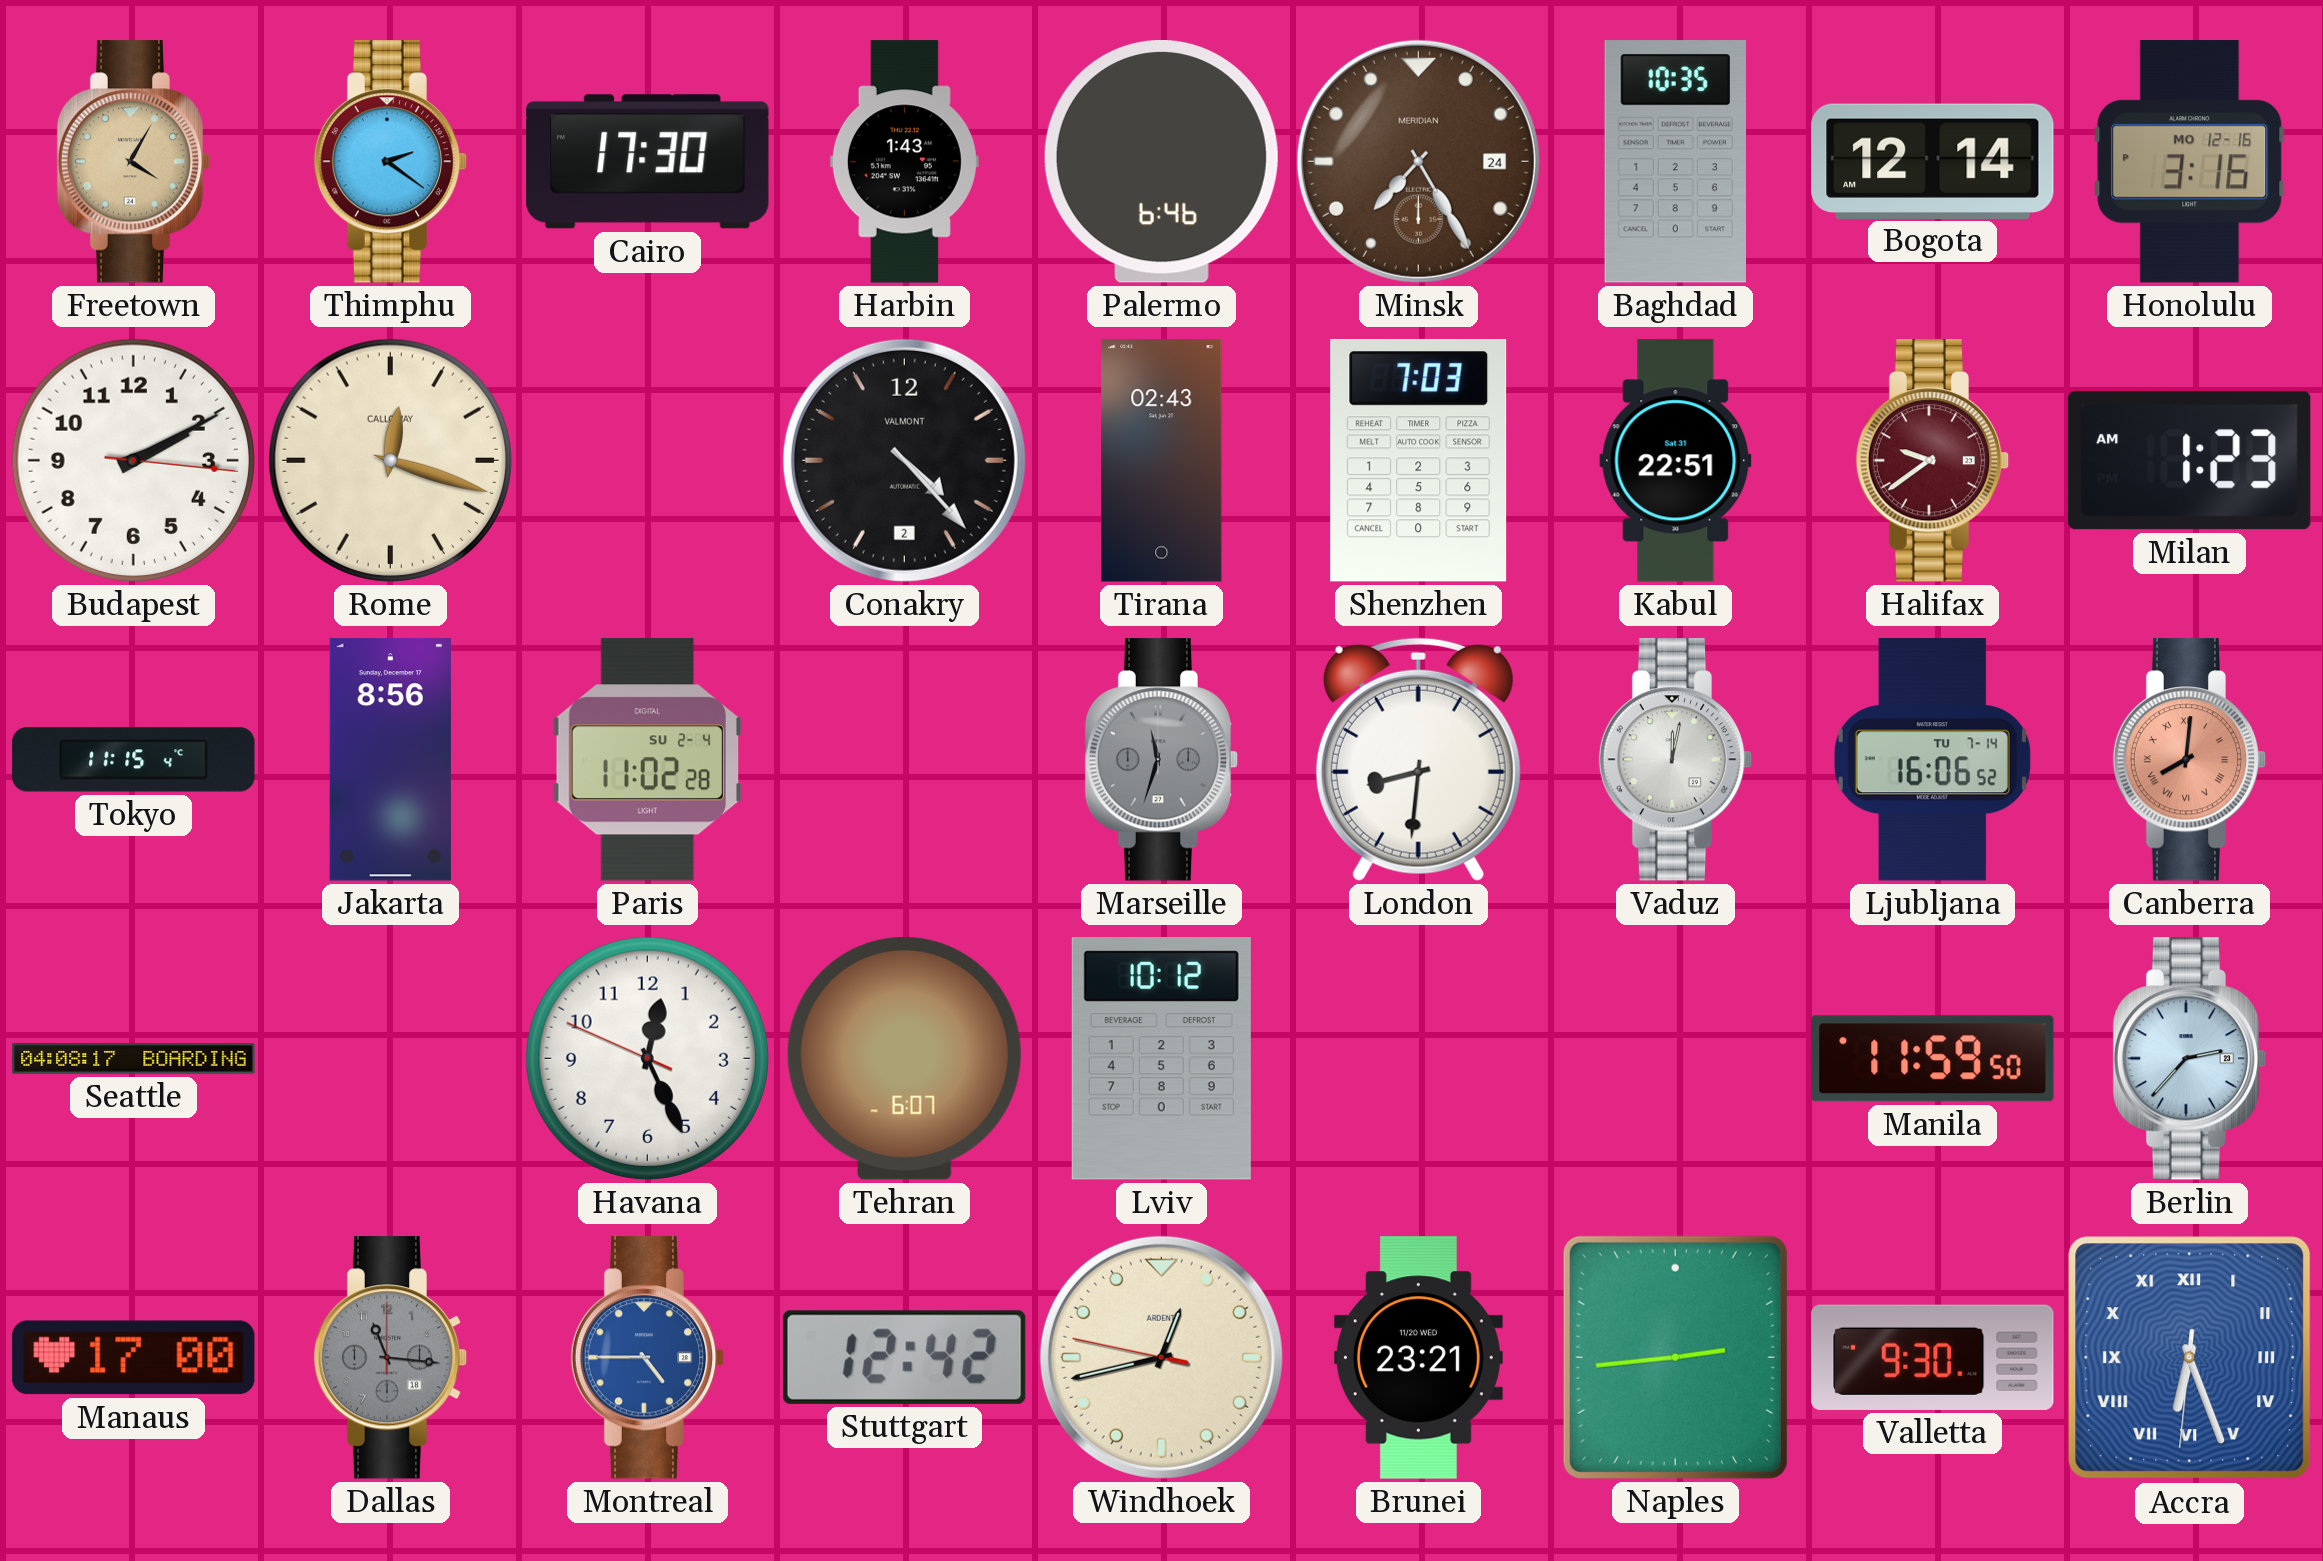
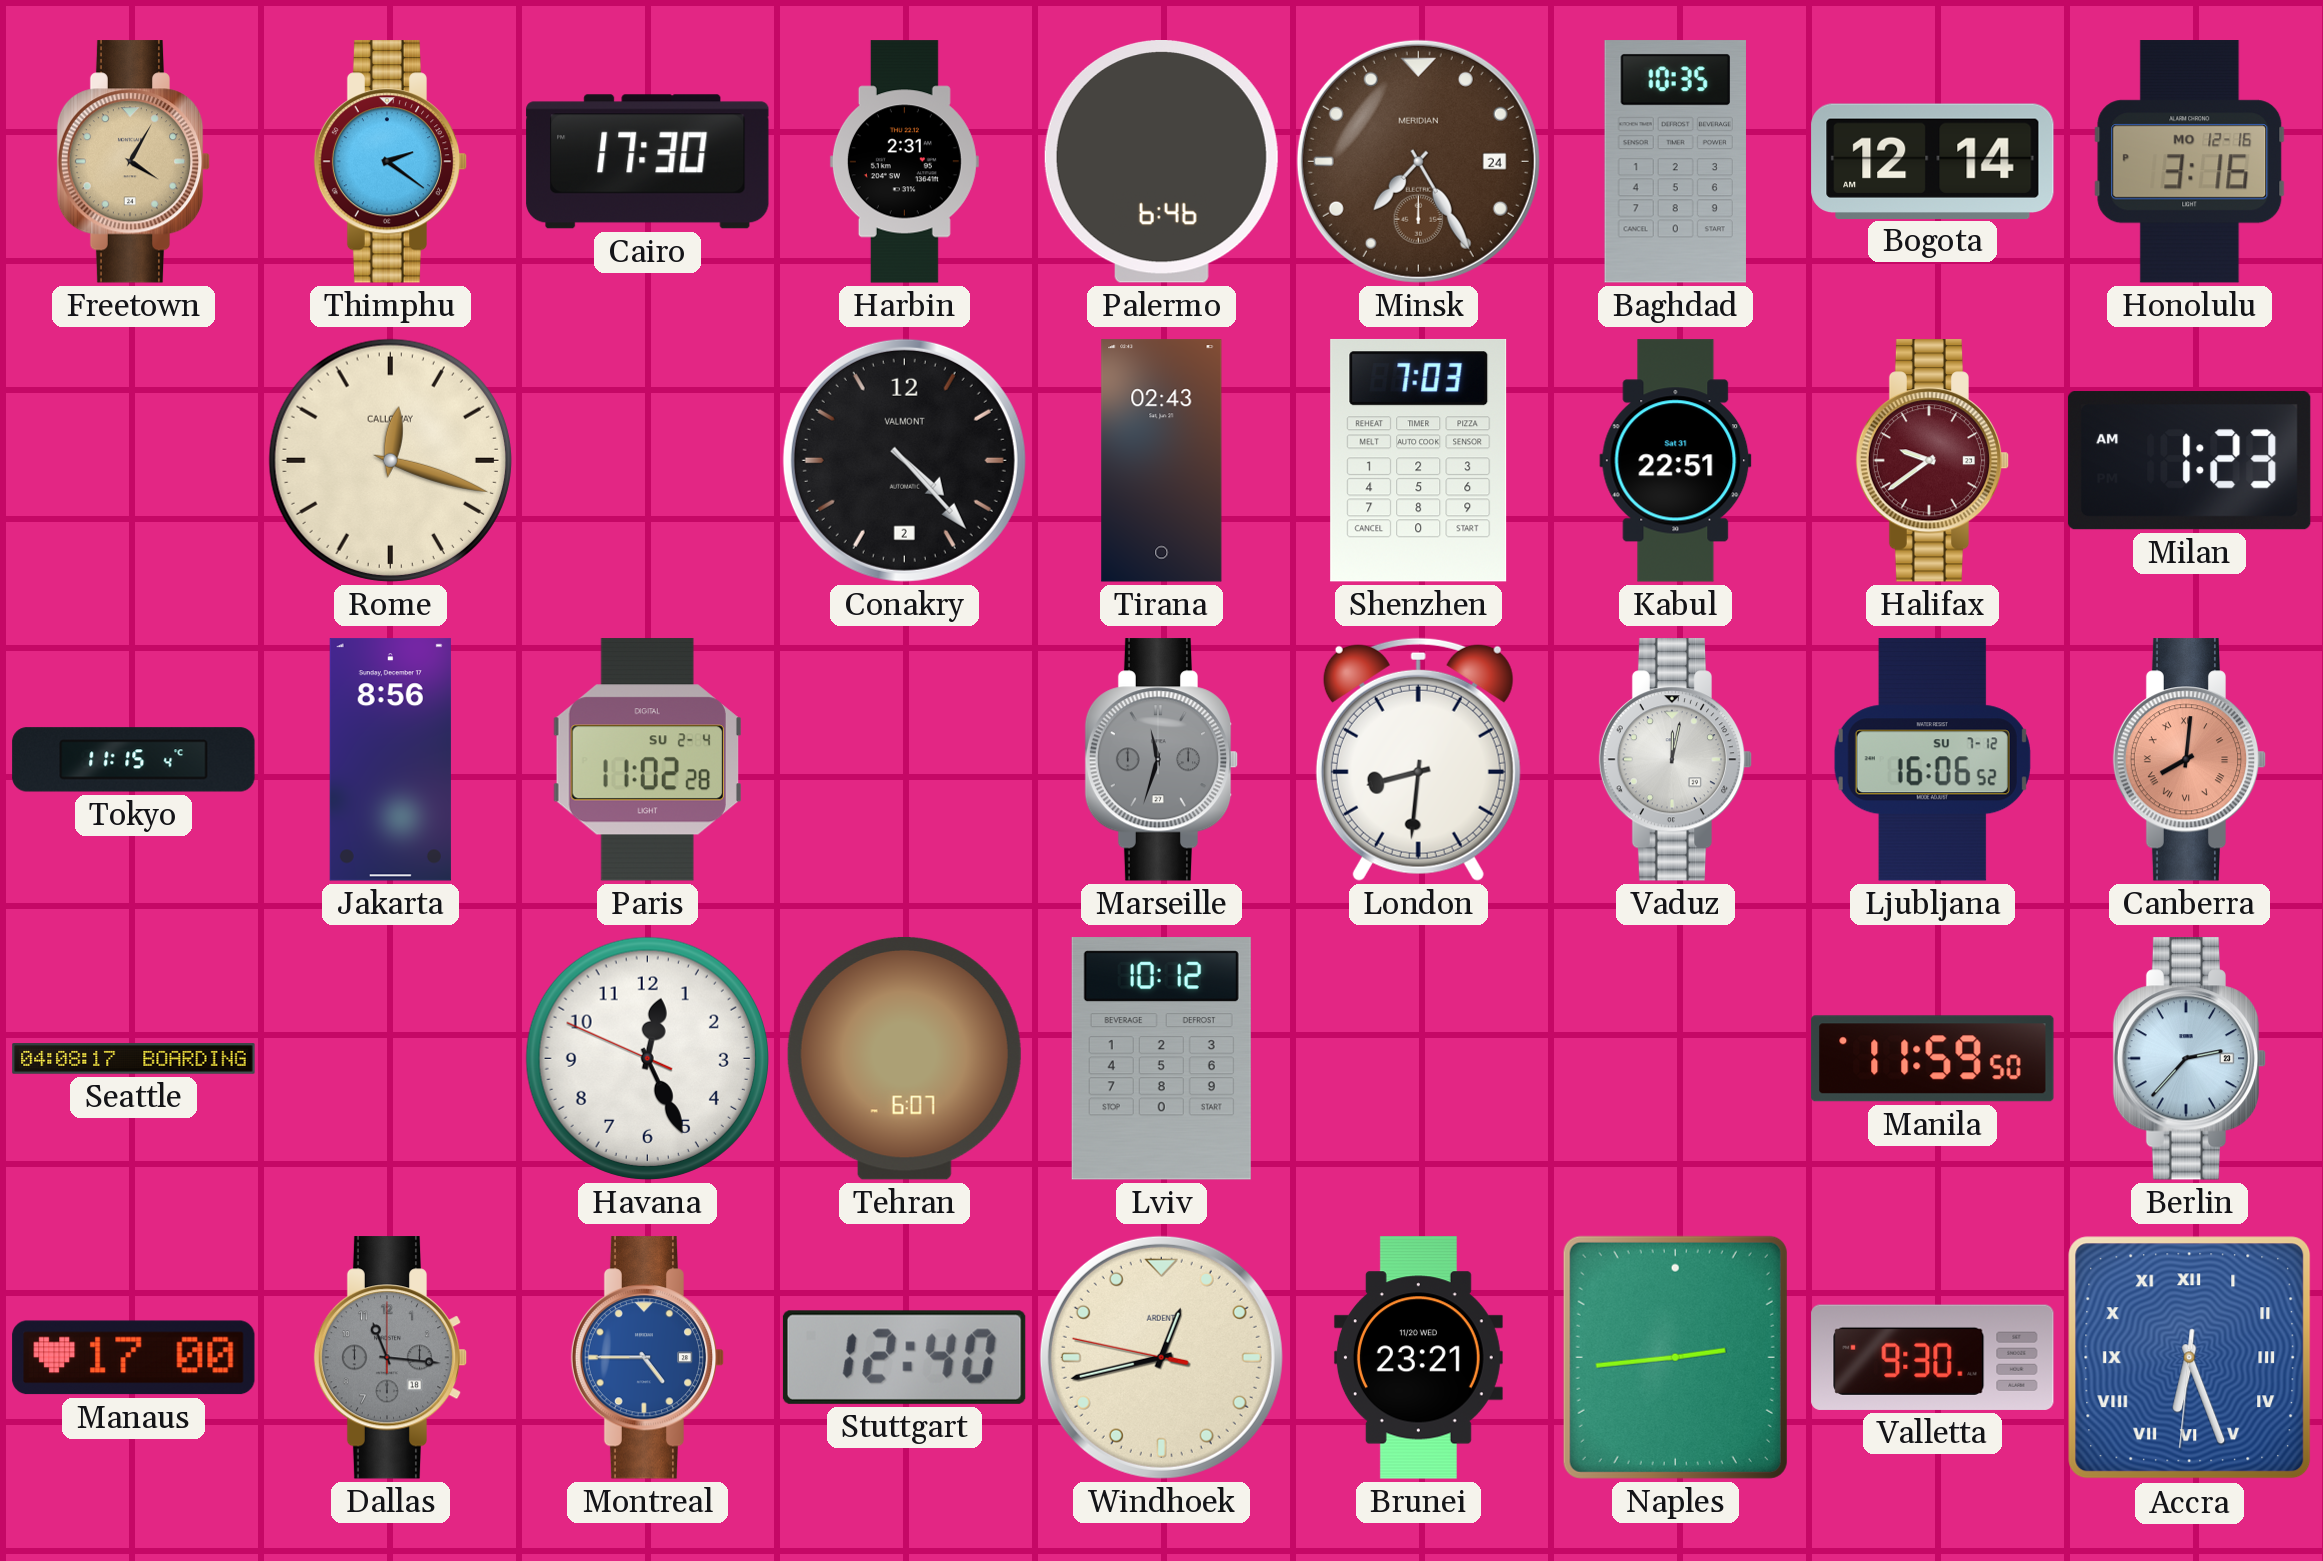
Harbin: 1:43 -> 2:31 (904, 162)
Budapest: 2:10 -> none (133, 460)
Ljubljana date: TU 7-14 -> SU 7-12 (1932, 760)
Stuttgart: 12:42 -> 12:40 (904, 1357)
